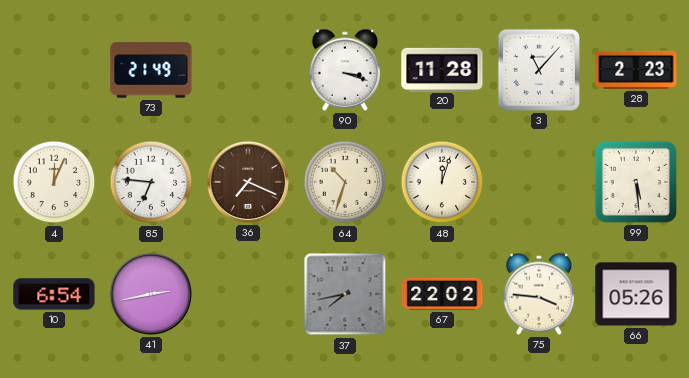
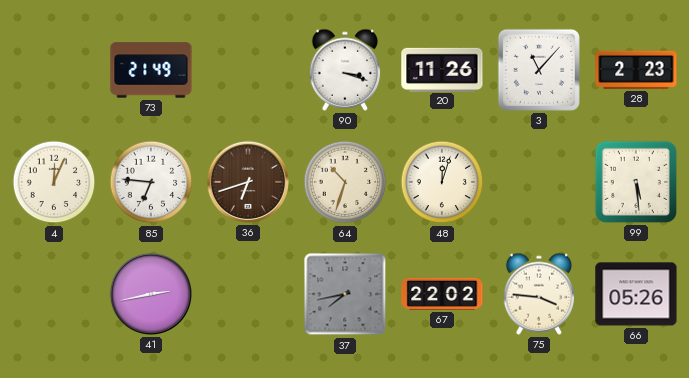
20: 11:28 -> 11:26 (442, 69)
36: 7:19 -> 6:42 (248, 182)
10: 6:54 -> none (54, 294)
